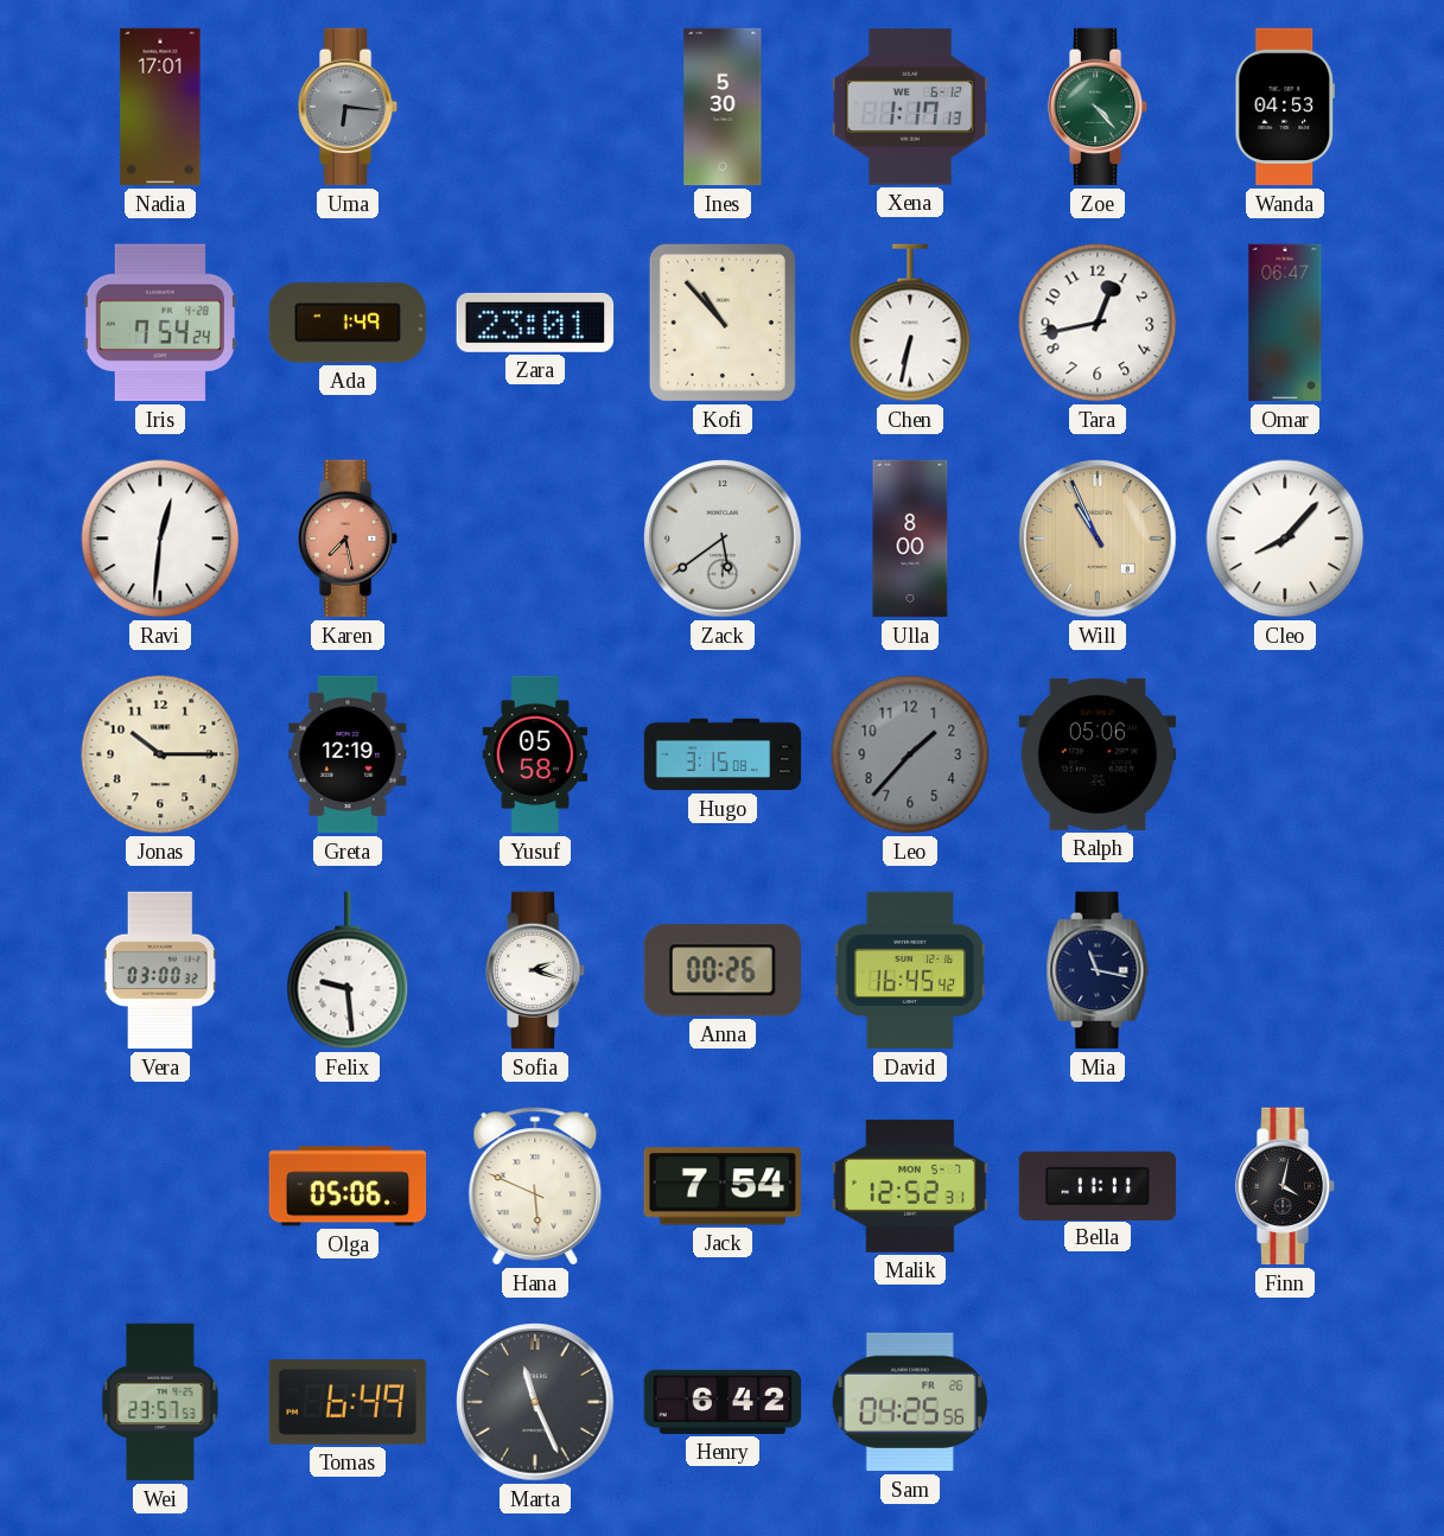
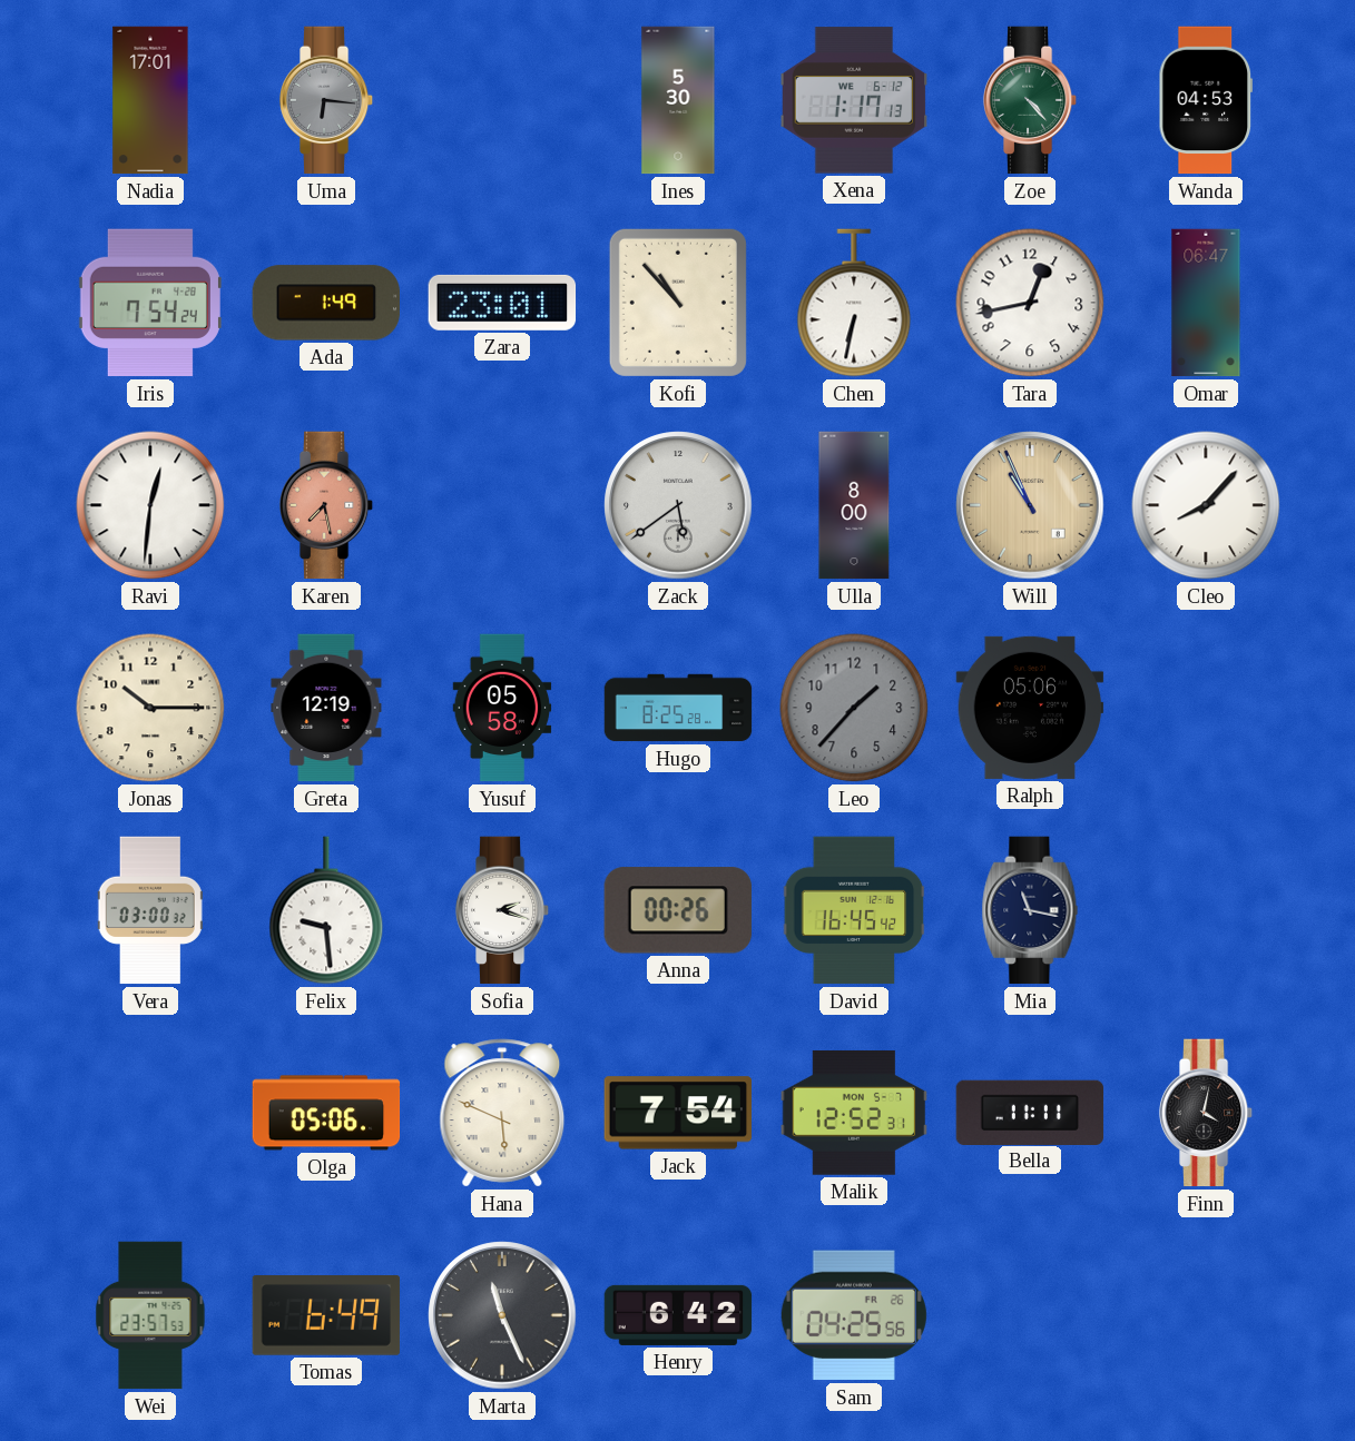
Hugo: 3:15 -> 8:25 (678, 708)
